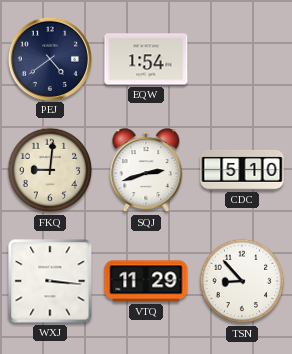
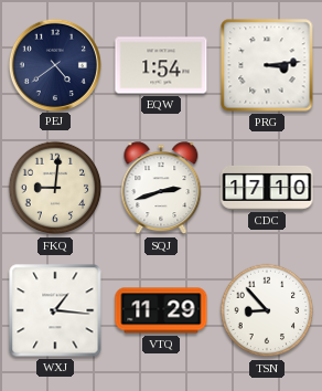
PRG: none -> 3:14 (267, 65)
CDC: 5:10 -> 17:10 (267, 188)
WXJ: 3:16 -> 1:16 (55, 310)
